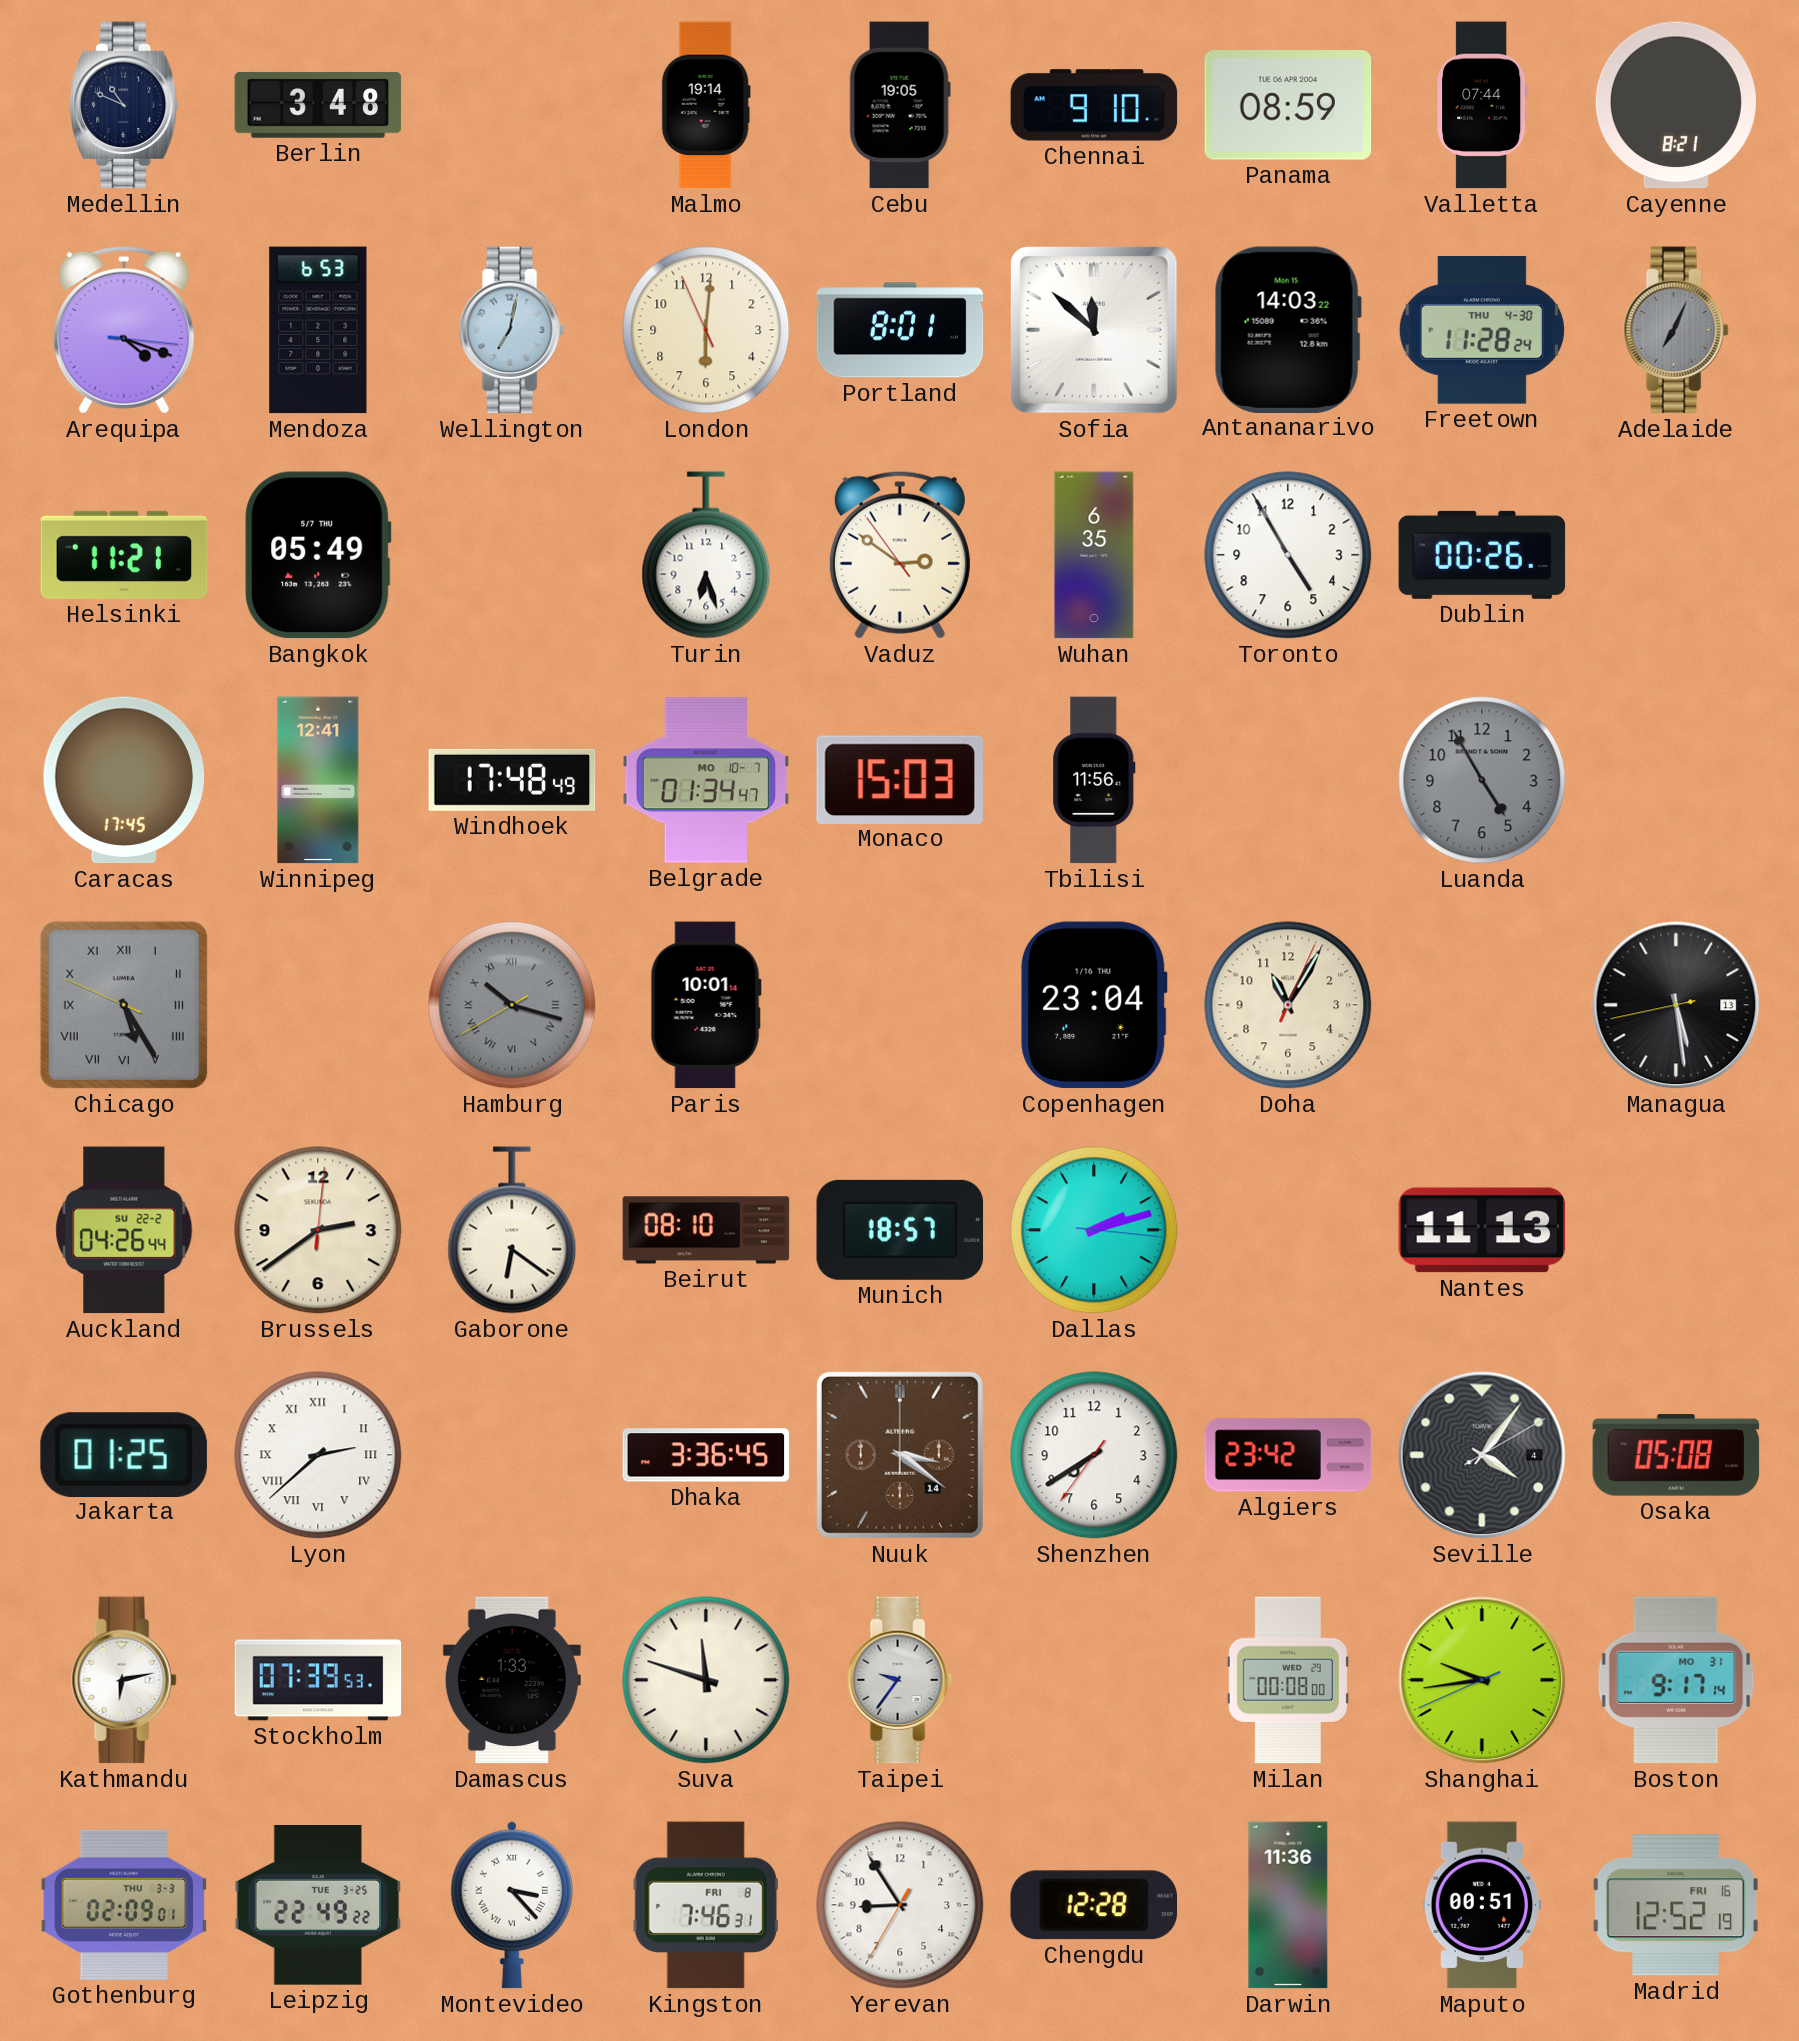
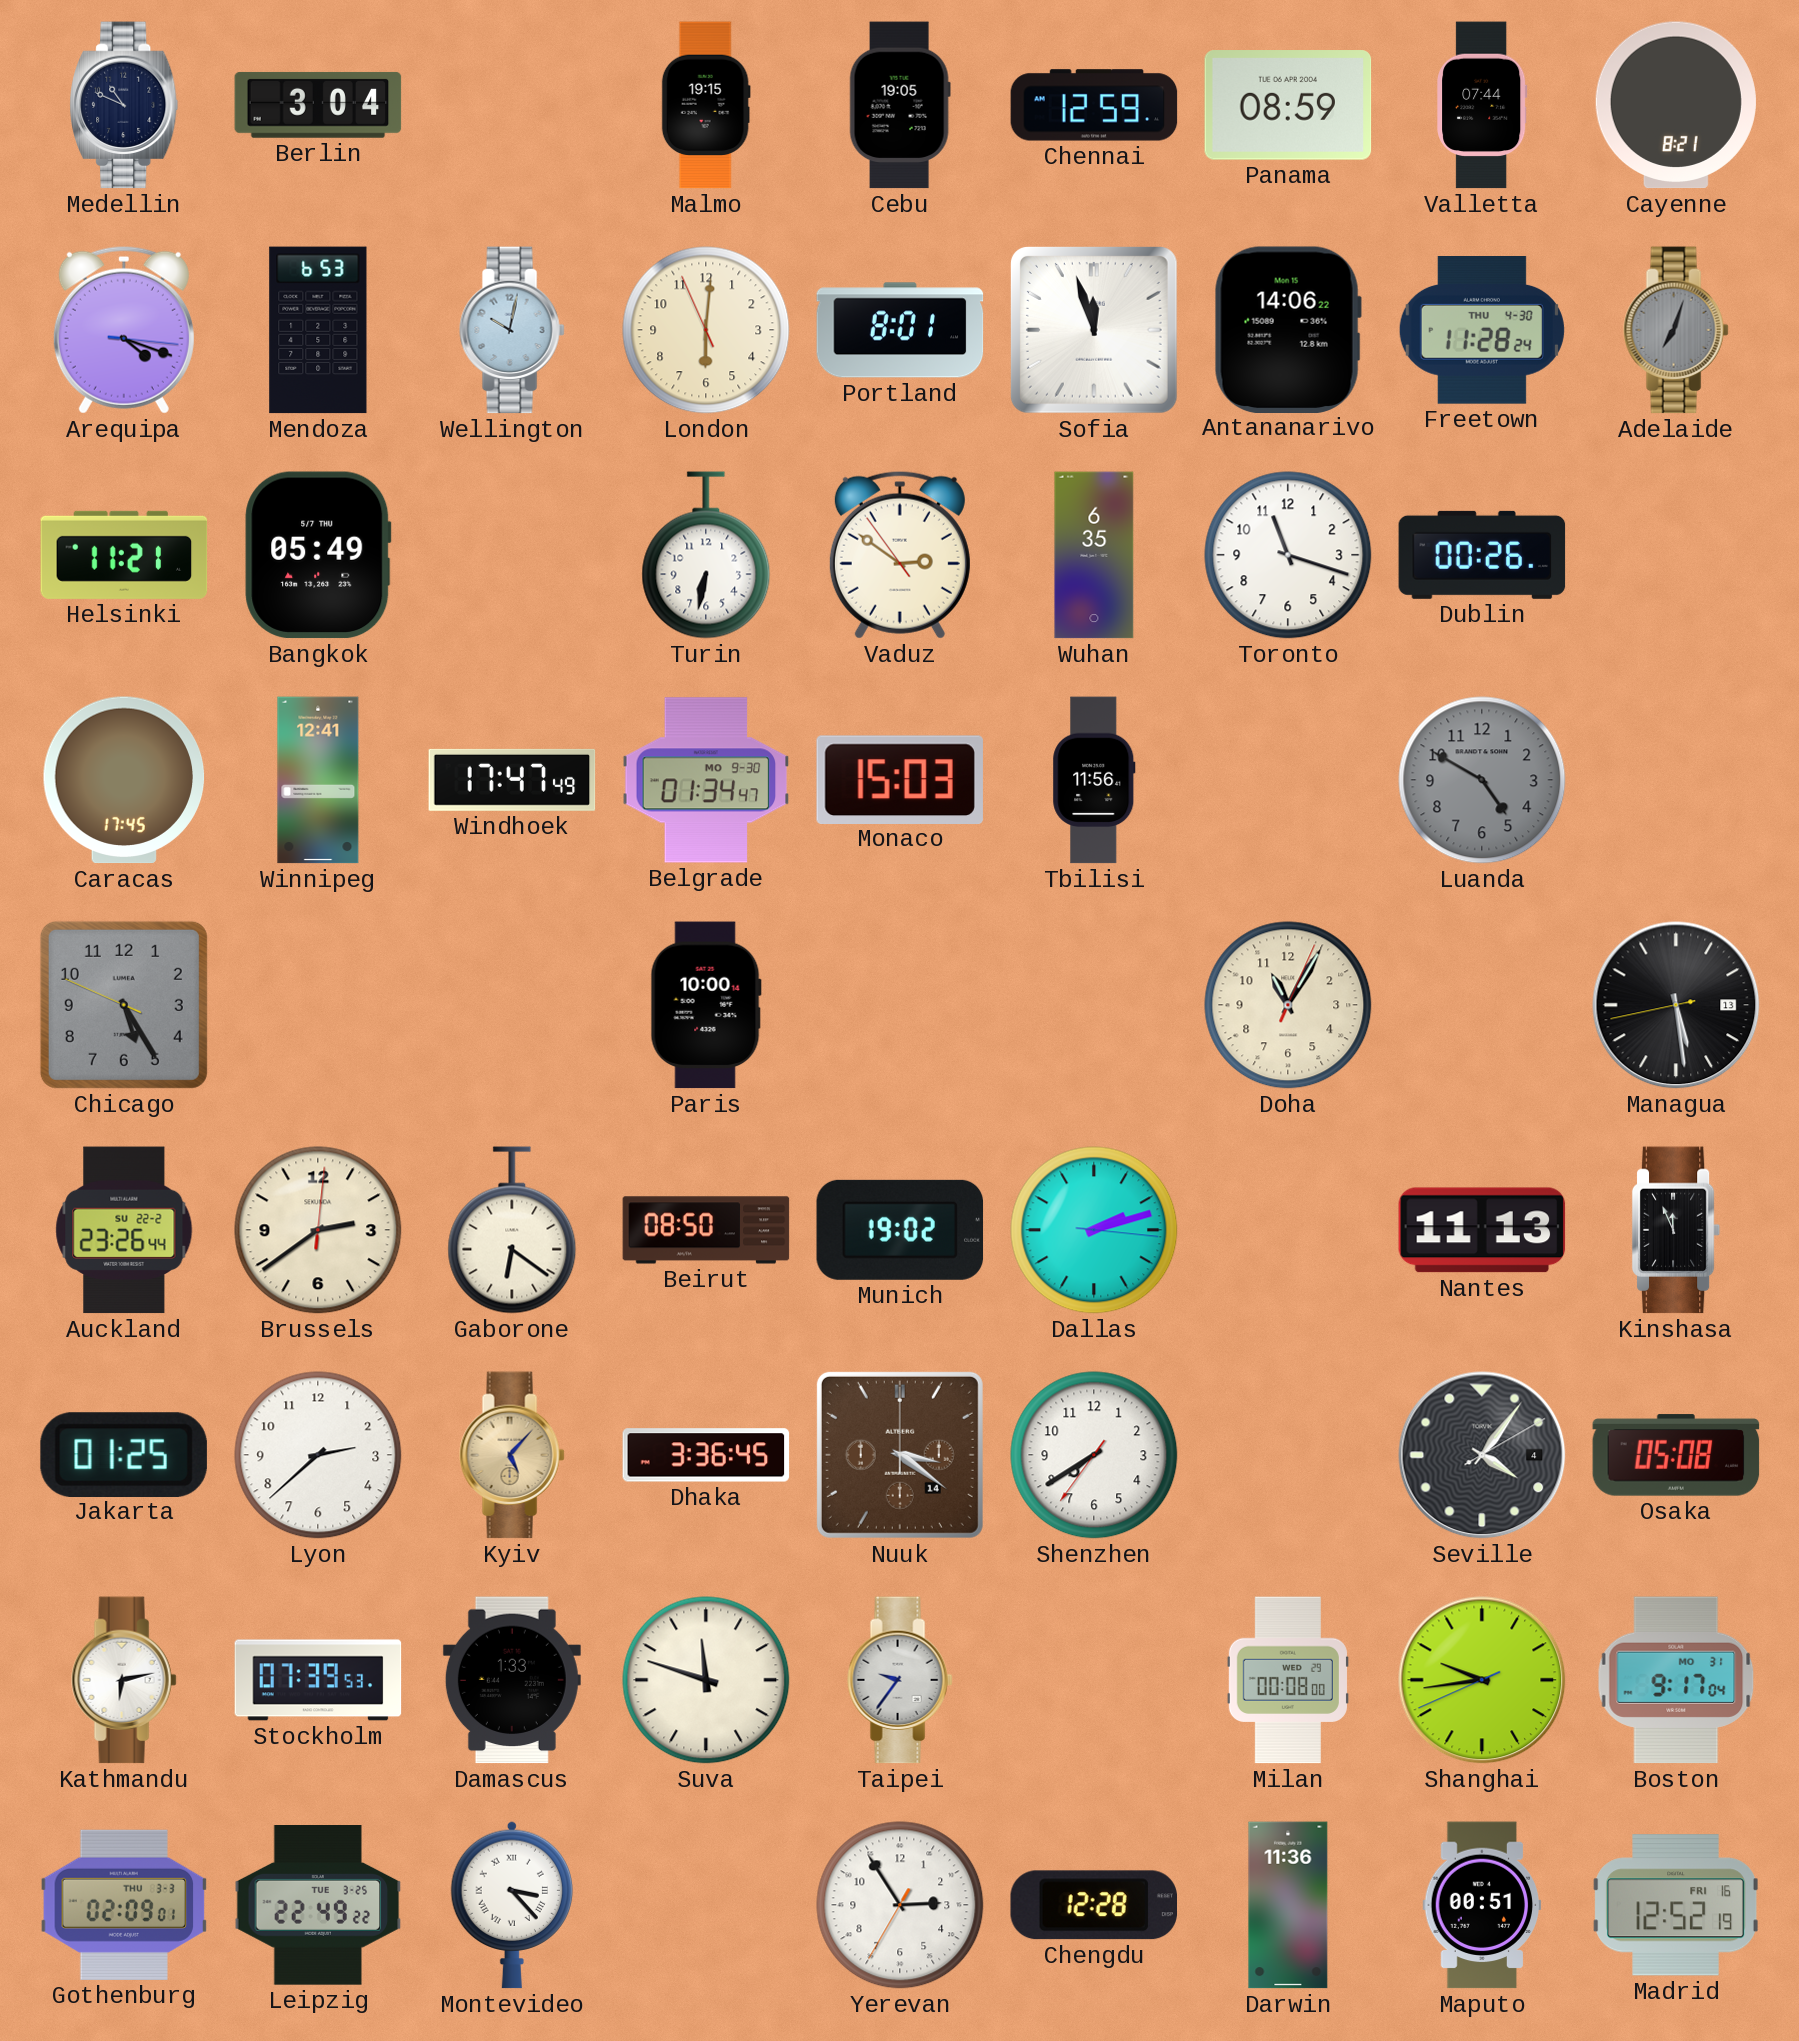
Berlin: 3:48 -> 3:04 (318, 105)
Malmo: 19:14 -> 19:15 (706, 105)
Chennai: 9:10 -> 12:59 (1094, 105)
Wellington: 7:02 -> 10:02 (512, 330)
Sofia: 11:52 -> 11:57 (1094, 330)
Antananarivo: 14:03 -> 14:06 (1288, 329)
Adelaide: 7:04 -> 7:03 (1676, 330)
Turin: 6:27 -> 6:32 (706, 555)
Toronto: 4:55 -> 11:18 (1288, 555)
Windhoek: 17:48 -> 17:47 (512, 780)
Belgrade date: MO 10-7 -> MO 9-30 (706, 780)
Luanda: 4:55 -> 4:50 (1482, 780)
Chicago numerals: Roman -> Arabic (124, 1005)
Hamburg: 10:17 -> none (512, 1005)
Paris: 10:01 -> 10:00 (706, 1005)
Copenhagen: 23:04 -> none (1094, 1005)
Auckland: 04:26 -> 23:26 (124, 1230)
Beirut: 08:10 -> 08:50 (706, 1230)
Munich: 18:57 -> 19:02 (900, 1230)
Kinshasa: none -> 11:56 (1676, 1230)
Lyon numerals: Roman -> Arabic (318, 1455)
Kyiv: none -> 5:07 (512, 1455)
Algiers: 23:42 -> none (1288, 1455)
Boston: 9:17:14 -> 9:17:04 (1676, 1680)
Kingston: 7:46 -> none (706, 1905)
Yerevan: 8:54 -> 2:54 (900, 1905)
